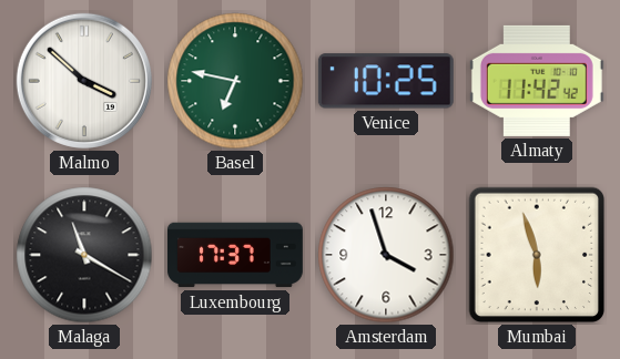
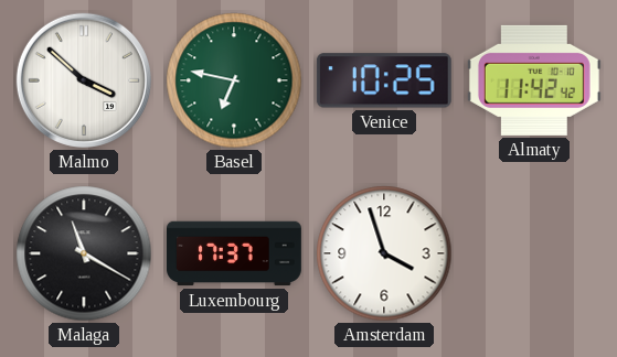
Mumbai: 5:57 -> none (537, 255)
